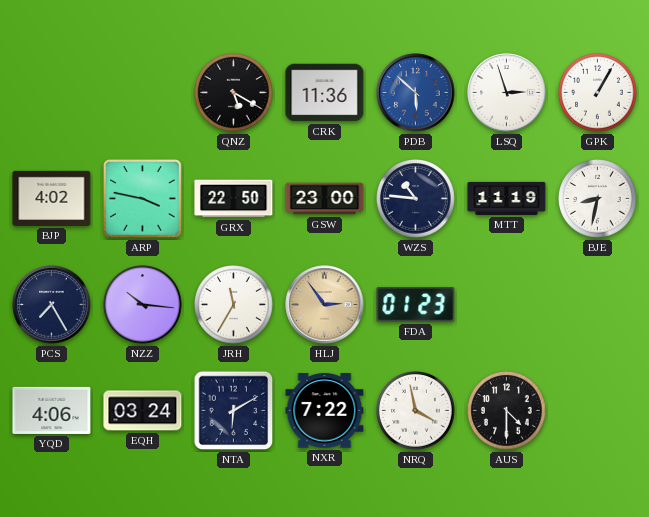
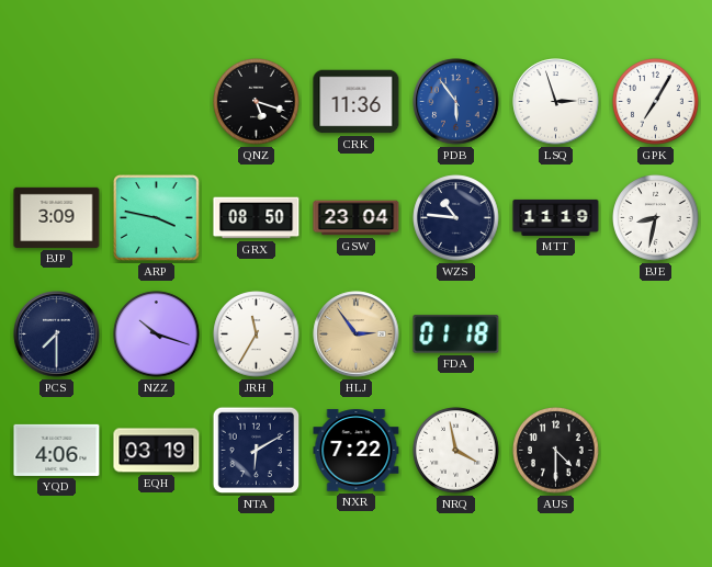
QNZ: 5:20 -> 5:18 (257, 102)
PDB: 5:52 -> 5:54 (456, 102)
GPK: 1:05 -> 7:05 (656, 102)
BJP: 4:02 -> 3:09 (57, 217)
GRX: 22:50 -> 08:50 (257, 218)
GSW: 23:00 -> 23:04 (357, 218)
PCS: 7:25 -> 7:30 (57, 334)
NZZ: 10:16 -> 10:18 (157, 334)
FDA: 01:23 -> 01:18 (456, 334)
EQH: 03:24 -> 03:19 (157, 451)
